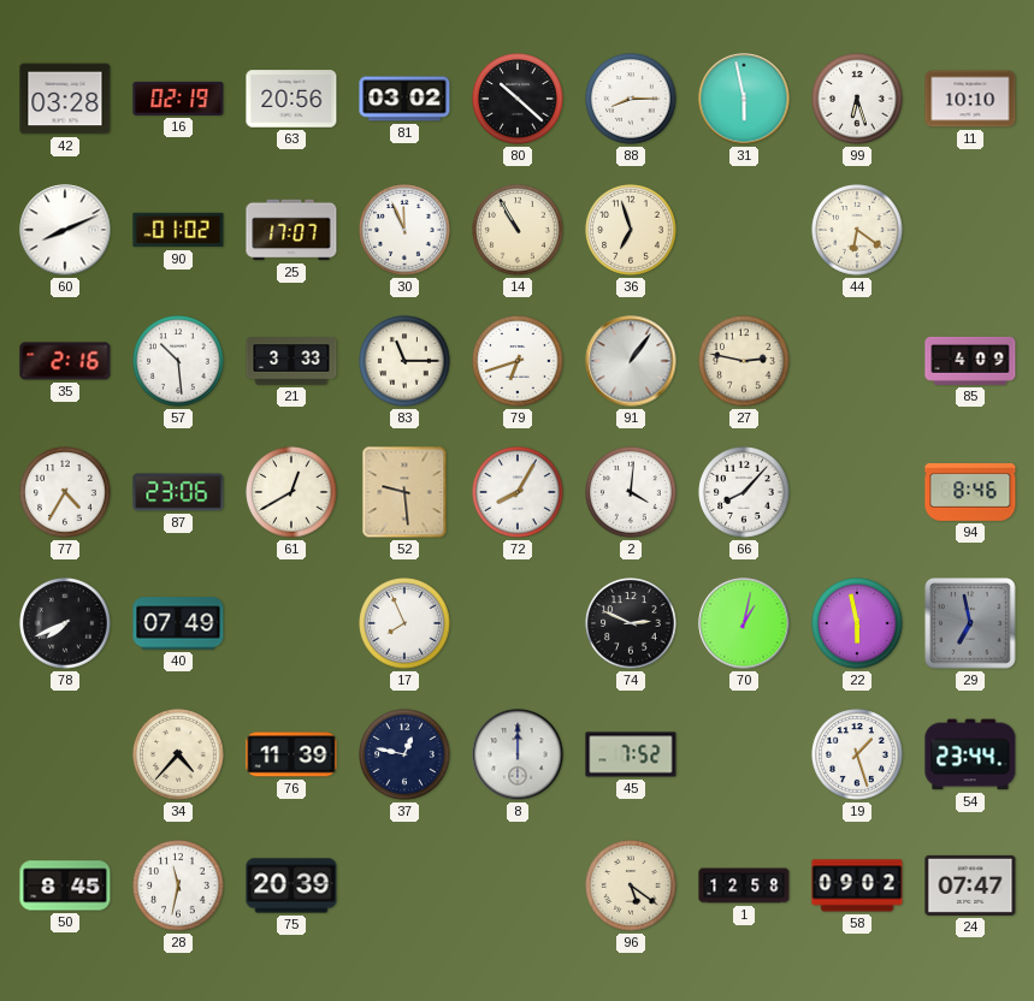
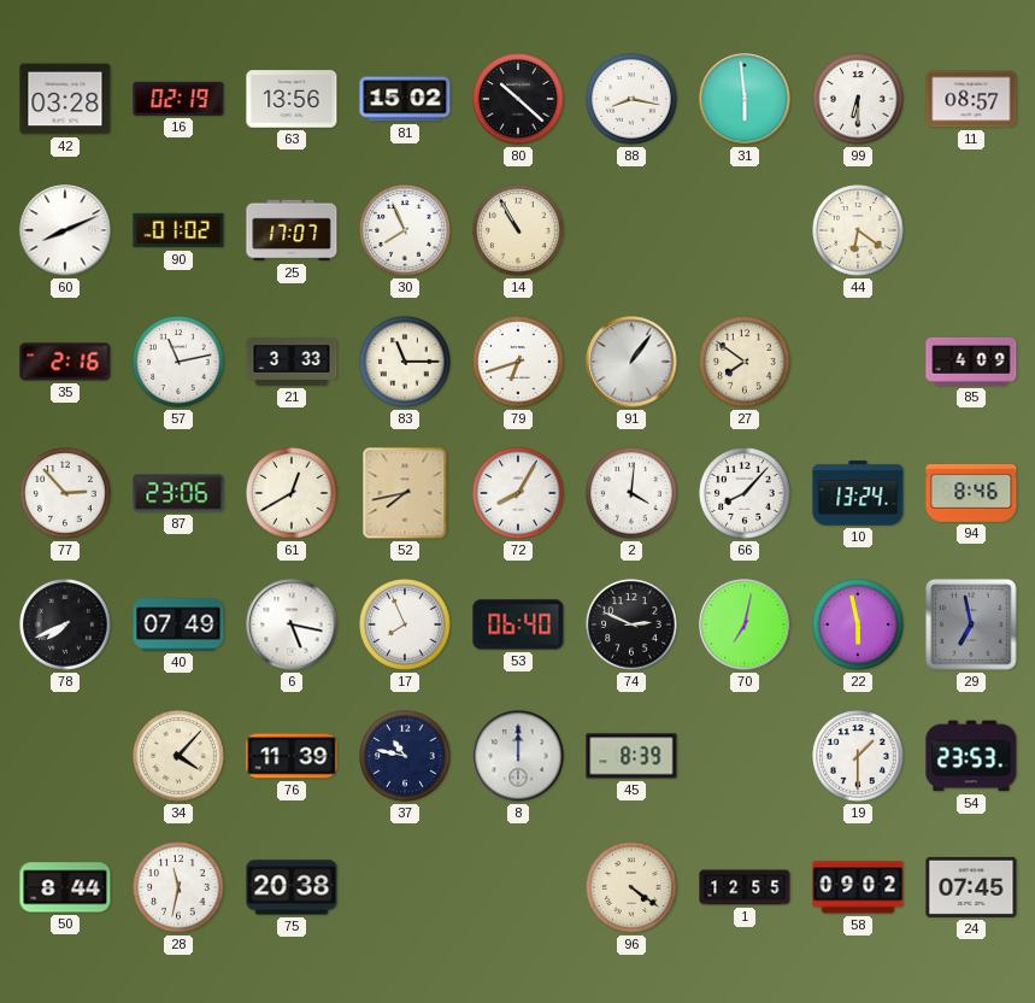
63: 20:56 -> 13:56 (292, 99)
81: 03:02 -> 15:02 (405, 99)
88: 8:15 -> 8:17 (631, 99)
31: 5:58 -> 5:59 (745, 99)
99: 6:27 -> 6:30 (858, 99)
11: 10:10 -> 08:57 (971, 99)
30: 11:56 -> 7:56 (405, 230)
36: 6:57 -> none (631, 230)
57: 10:29 -> 11:13 (178, 362)
27: 2:47 -> 7:51 (745, 362)
77: 4:35 -> 2:53 (65, 493)
52: 9:29 -> 7:43 (405, 493)
10: none -> 13:24 (858, 493)
6: none -> 5:17 (292, 624)
53: none -> 06:40 (518, 624)
70: 1:02 -> 7:02 (745, 624)
34: 4:37 -> 4:07 (178, 756)
37: 12:47 -> 10:47 (405, 756)
45: 7:52 -> 8:39 (631, 756)
19: 1:27 -> 1:30 (858, 756)
54: 23:44 -> 23:53 (971, 756)
50: 8:45 -> 8:44 (65, 887)
75: 20:39 -> 20:38 (292, 887)
96: 5:21 -> 4:21 (631, 887)
1: 12:58 -> 12:55 (745, 887)
24: 07:47 -> 07:45 (971, 887)
